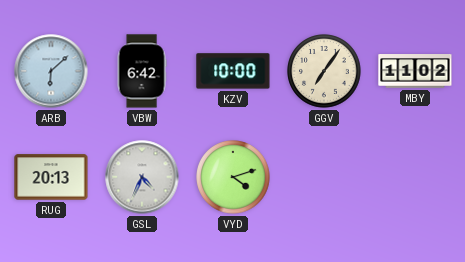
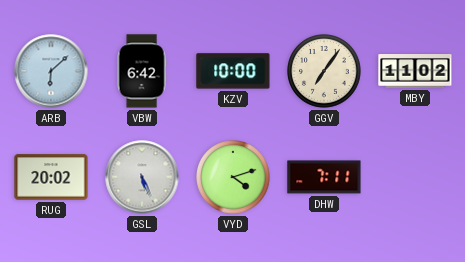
RUG: 20:13 -> 20:02 (51, 177)
GSL: 4:34 -> 5:26 (142, 177)
DHW: none -> 7:11 (324, 177)
